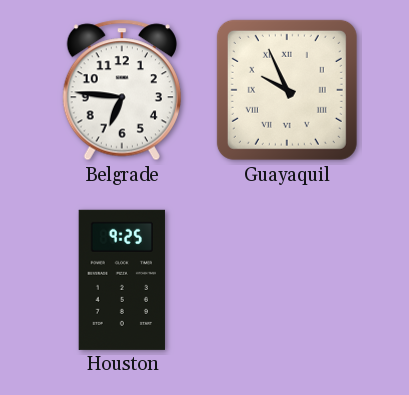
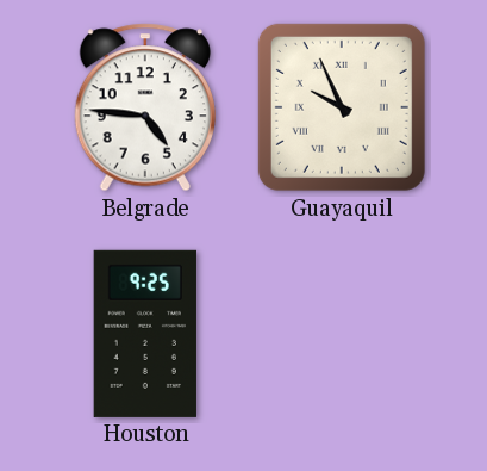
Belgrade: 6:46 -> 4:46 (145, 107)
